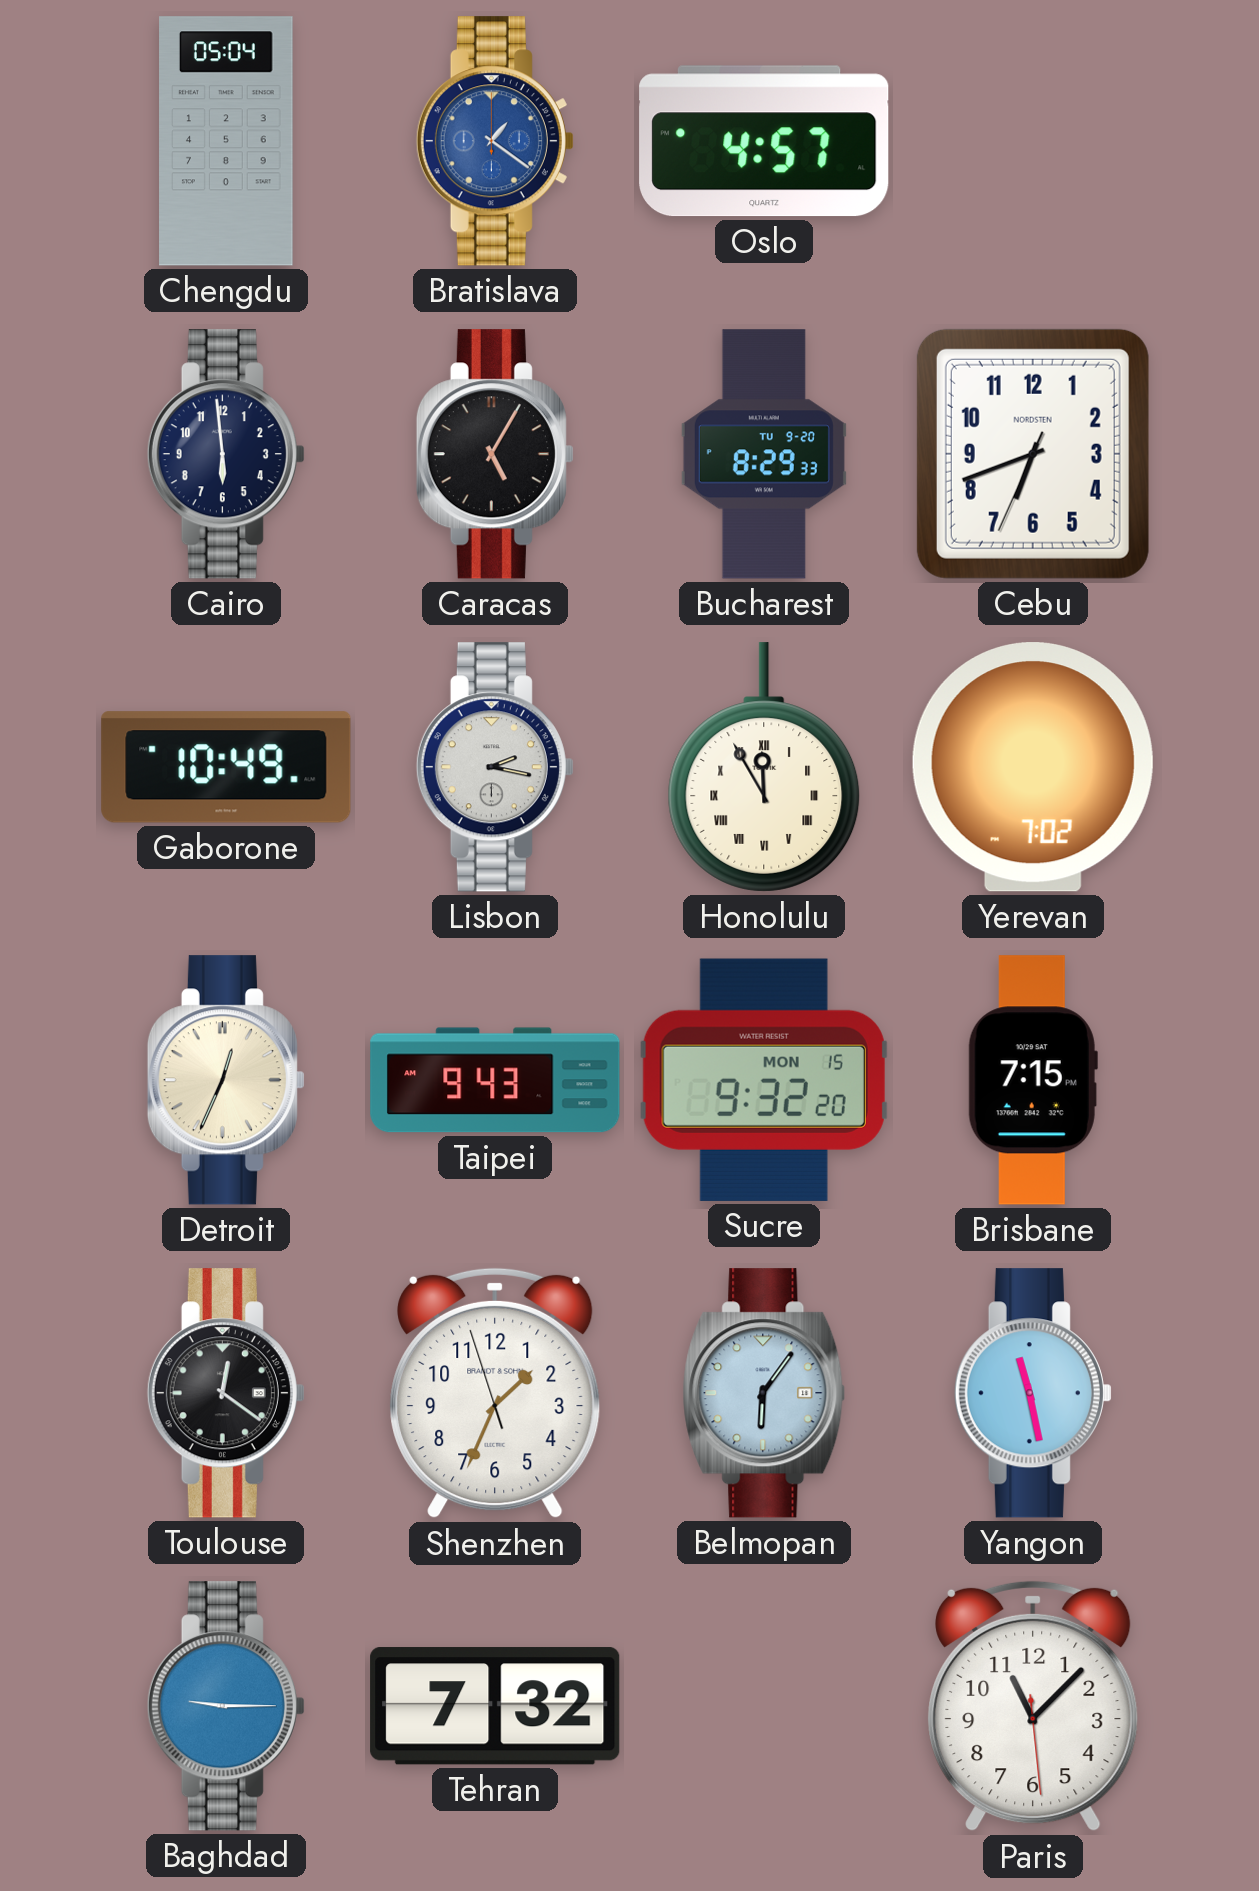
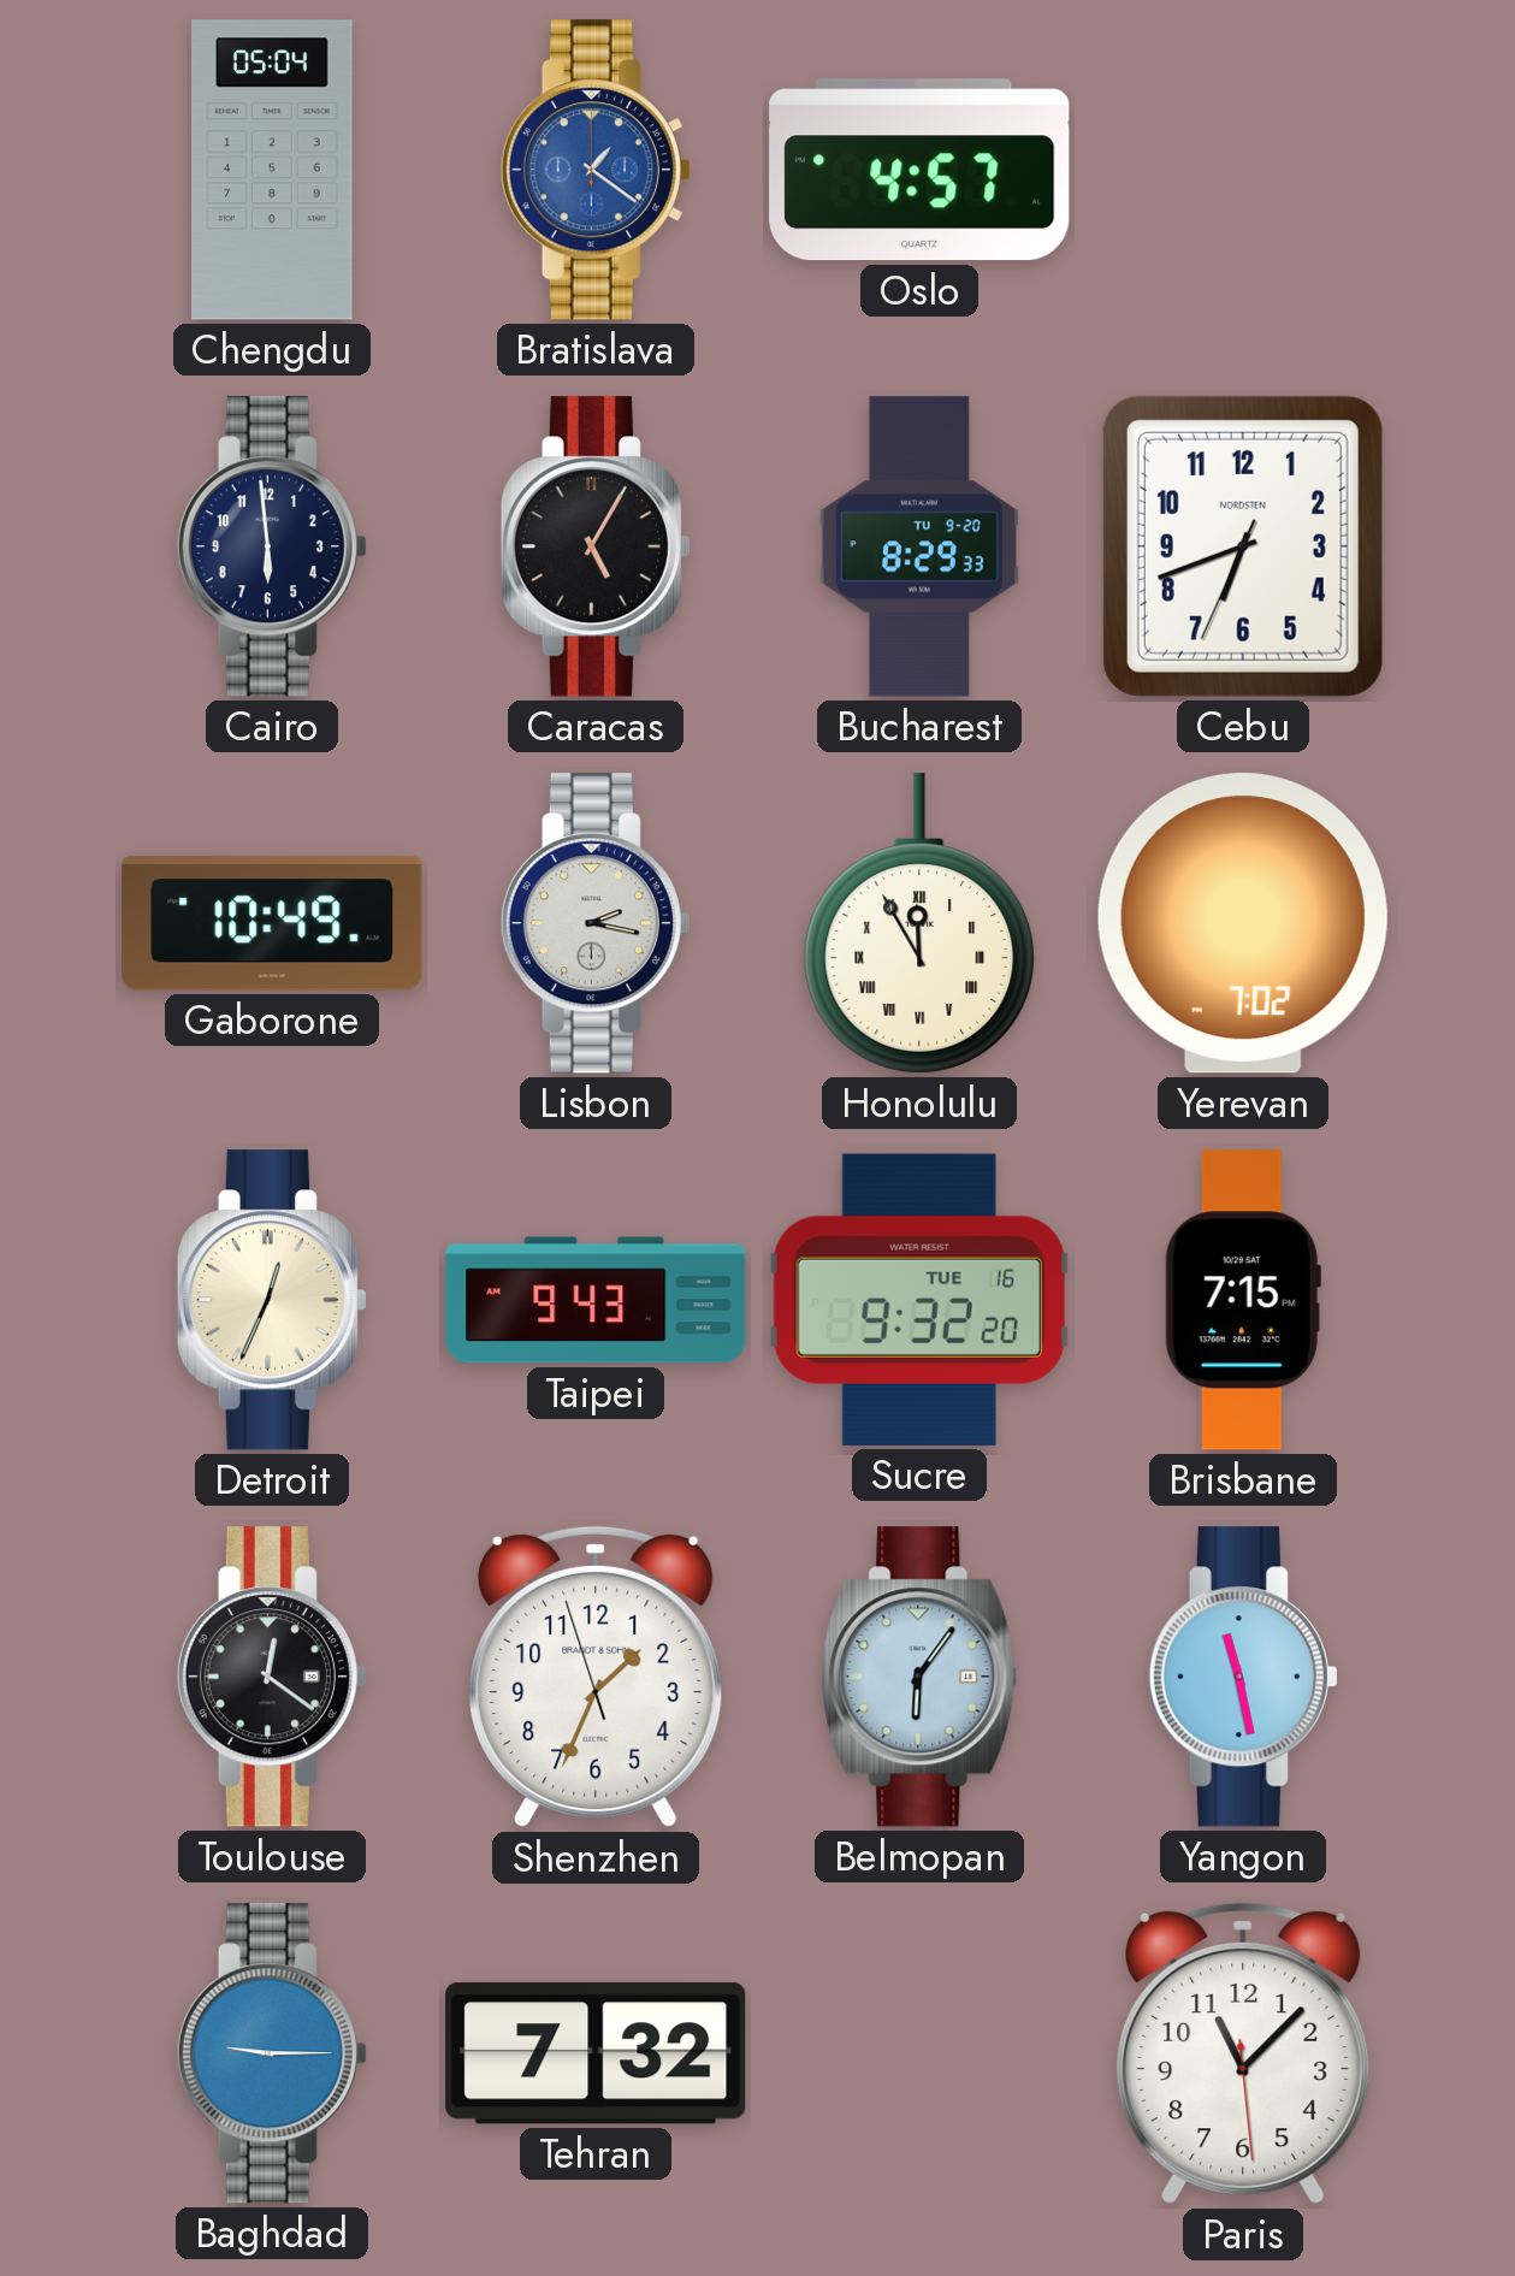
Sucre date: MON 15 -> TUE 16 (919, 1300)
